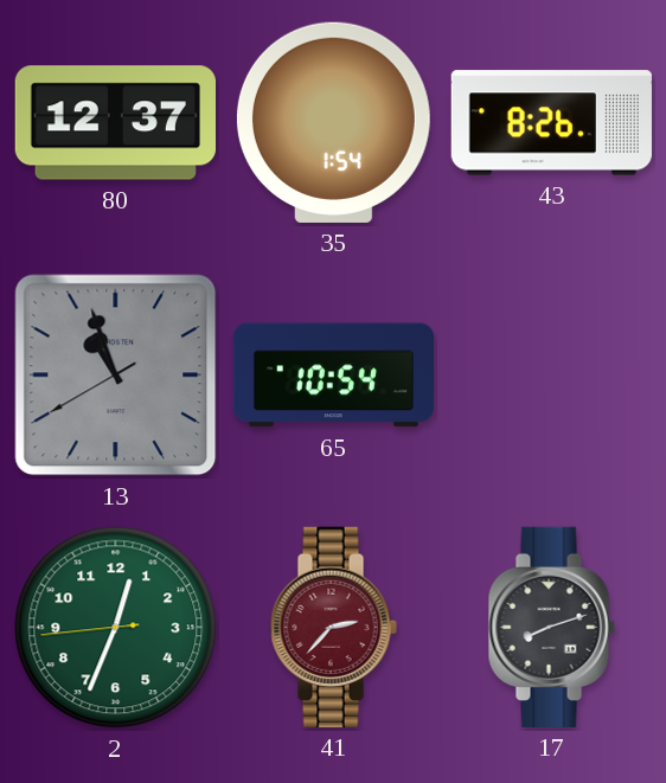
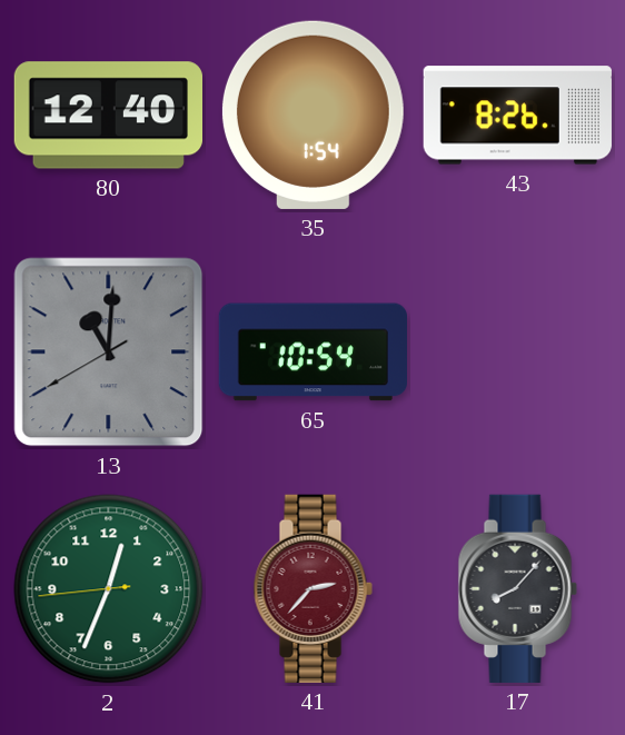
80: 12:37 -> 12:40 (108, 116)
13: 10:56 -> 11:00 (109, 352)
17: 8:12 -> 8:07 (517, 588)
